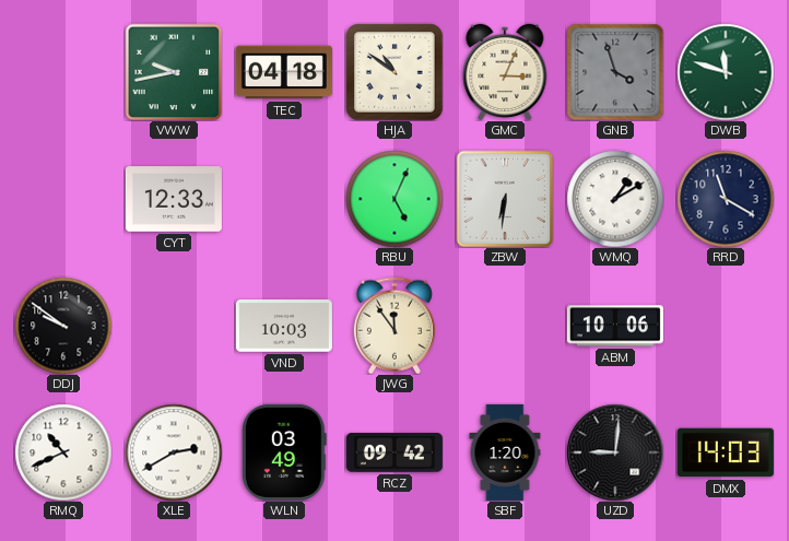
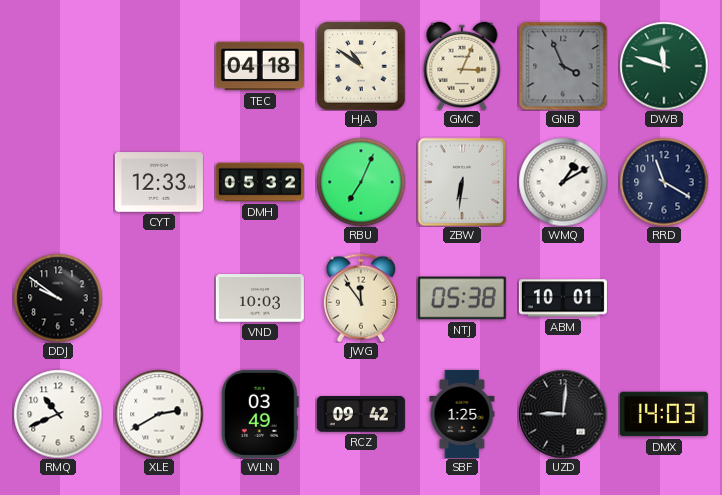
VWW: 9:43 -> none (174, 72)
GNB: 3:57 -> 3:56 (563, 66)
DMH: none -> 05:32 (260, 182)
RBU: 5:04 -> 7:04 (361, 182)
NTJ: none -> 05:38 (462, 298)
ABM: 10:06 -> 10:01 (563, 298)
SBF: 1:20 -> 1:25 (462, 414)
